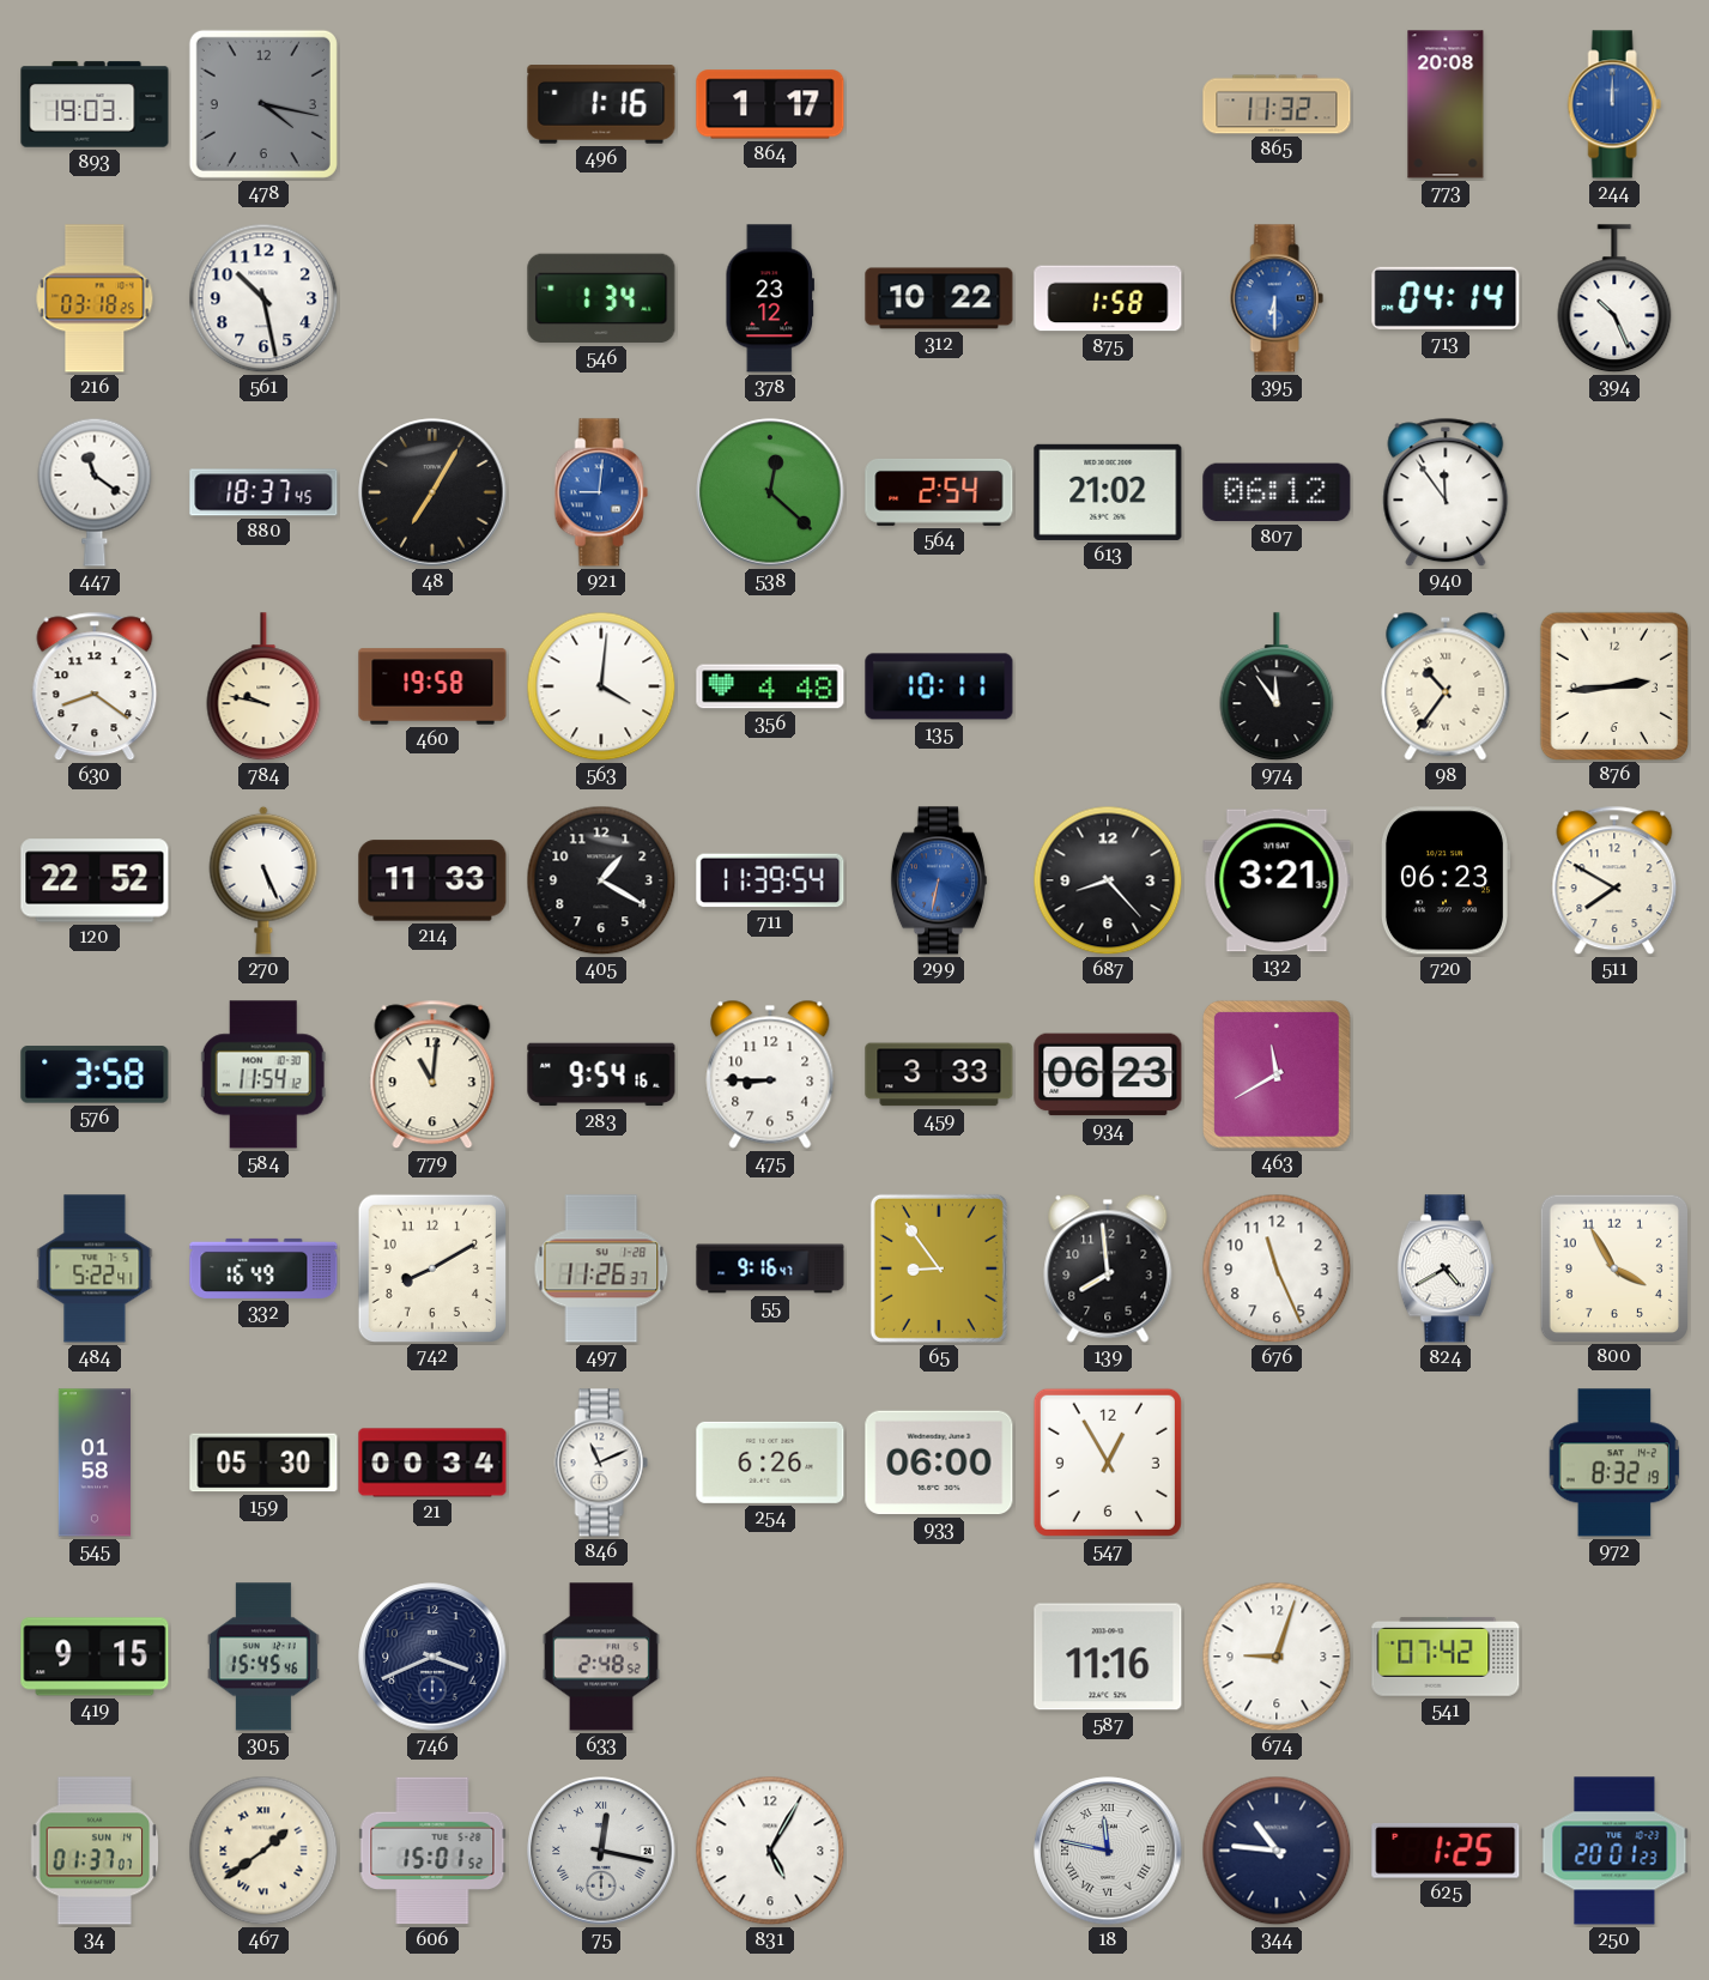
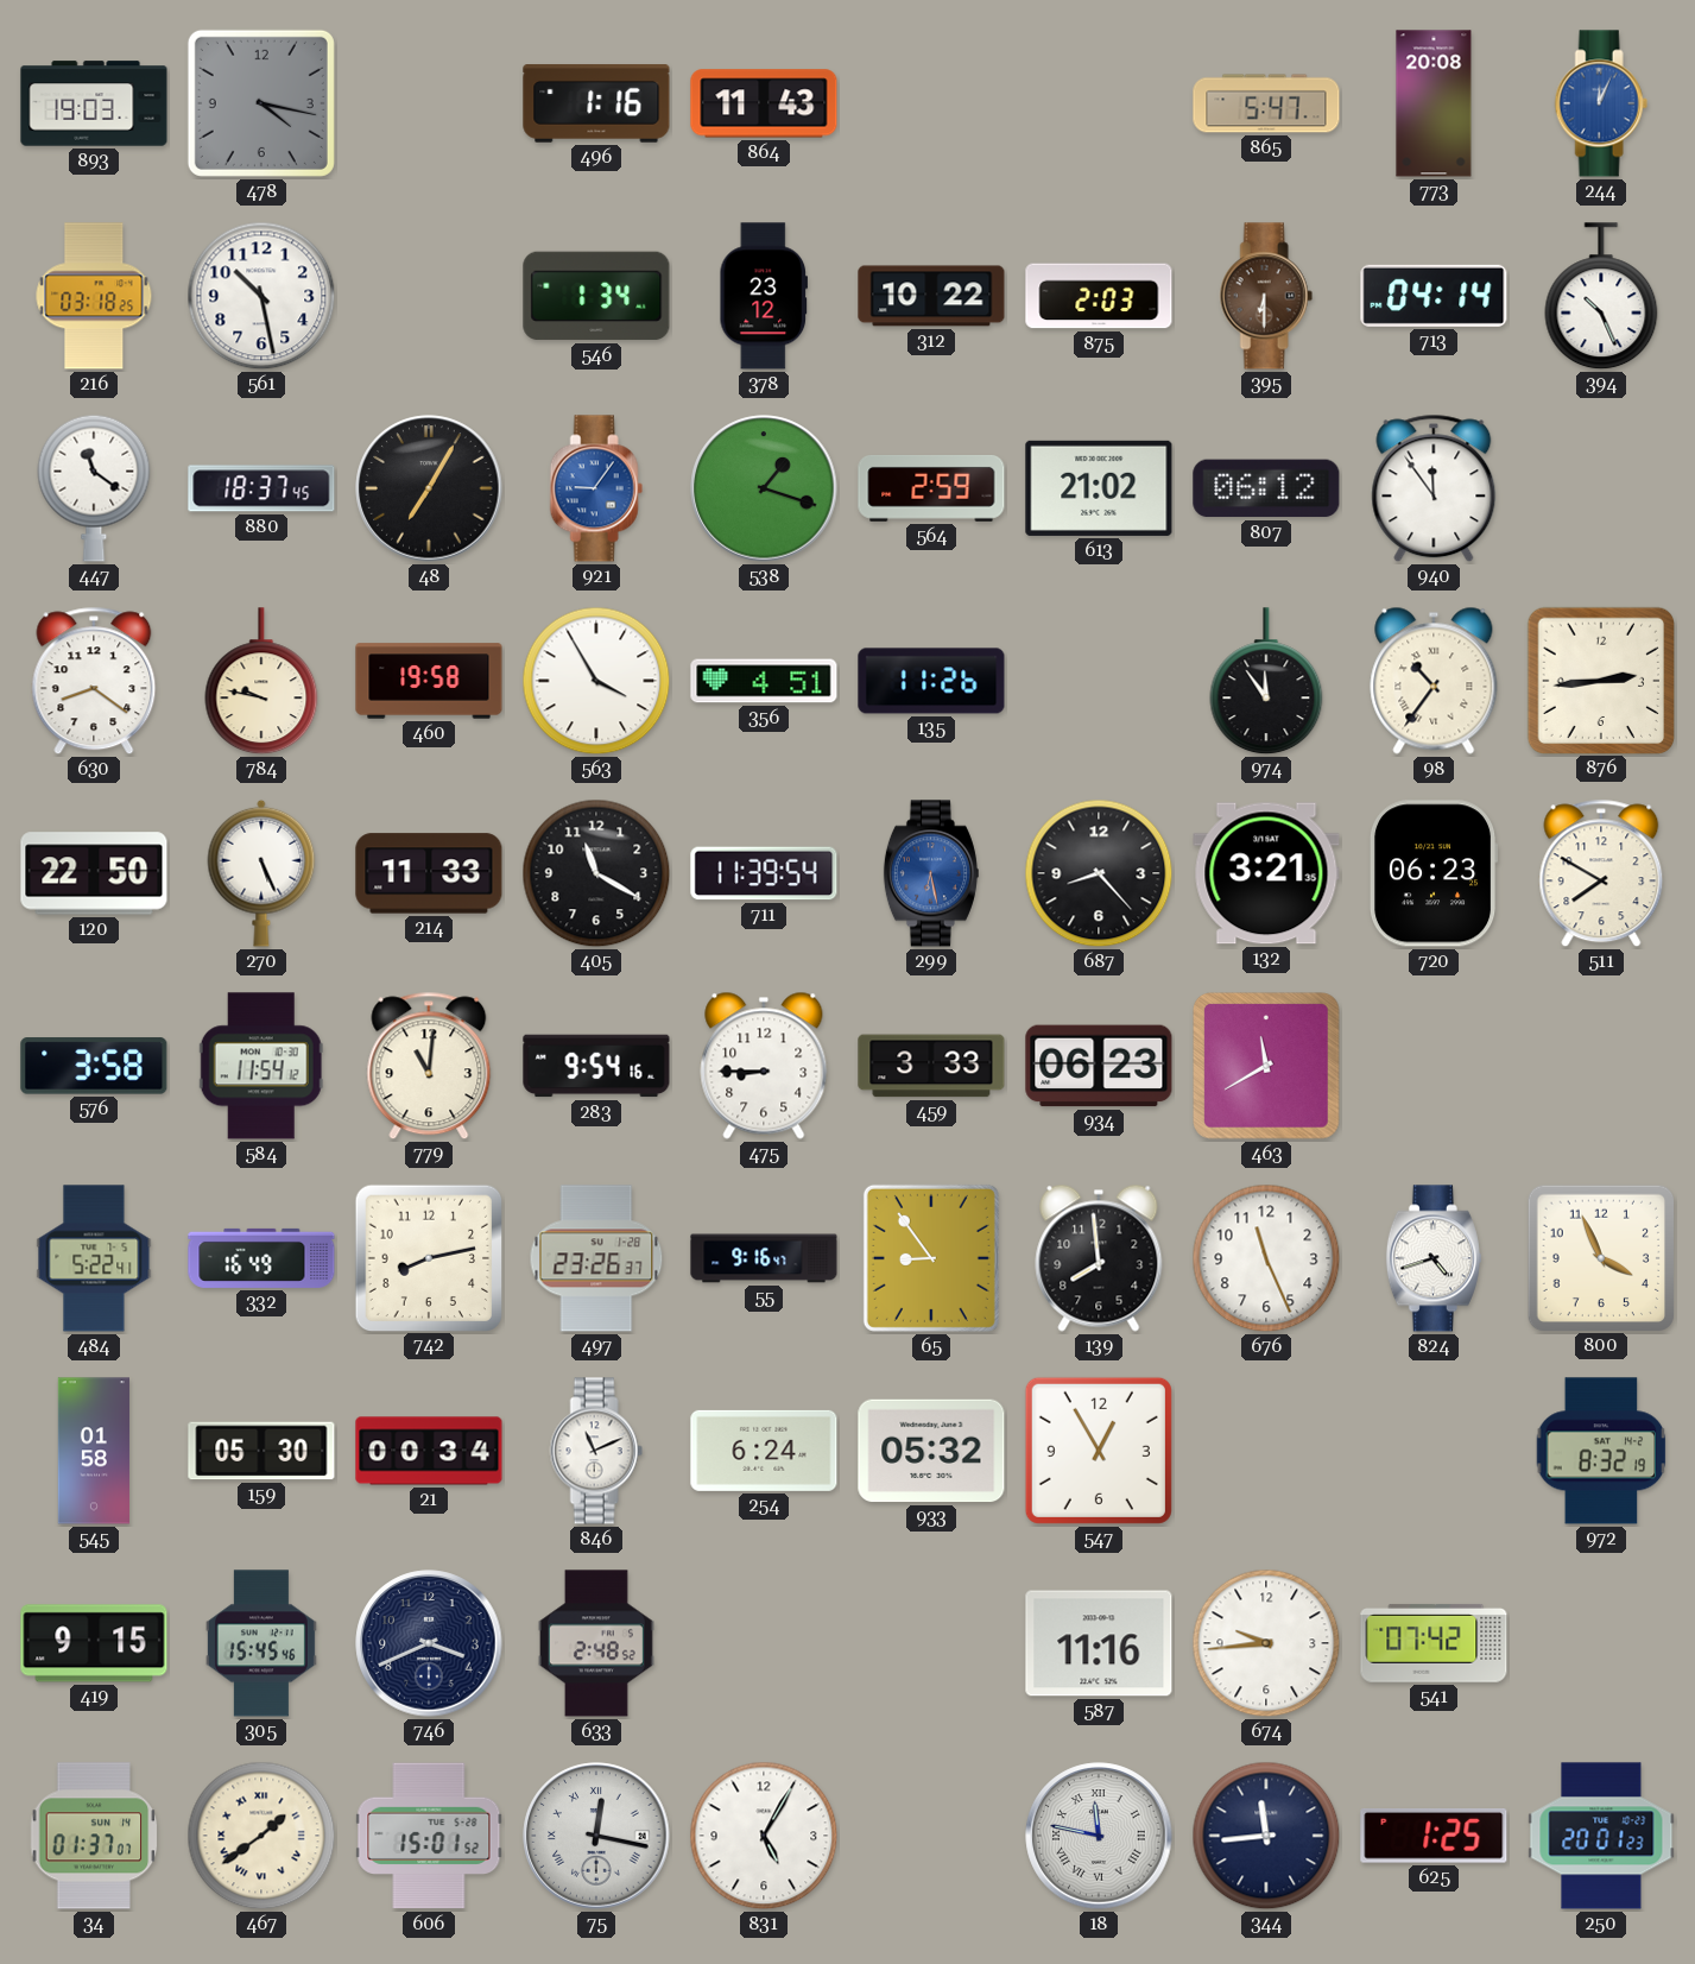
864: 1:17 -> 11:43 (764, 103)
865: 11:32 -> 5:47 (1266, 103)
244: 12:00 -> 12:04 (1601, 103)
875: 1:58 -> 2:03 (1099, 296)
395 dial: blue -> brown (1266, 296)
921: 9:01 -> 9:06 (596, 488)
538: 12:22 -> 1:18 (764, 488)
564: 2:54 -> 2:59 (931, 488)
563: 4:01 -> 3:55 (596, 681)
356: 4:48 -> 4:51 (764, 681)
135: 10:11 -> 11:26 (931, 681)
120: 22:52 -> 22:50 (94, 873)
405: 1:20 -> 11:20 (596, 873)
299: 6:32 -> 6:28 (931, 873)
742: 8:10 -> 8:13 (428, 1257)
497: 11:26 -> 23:26 (596, 1258)
824: 4:40 -> 4:42 (1434, 1258)
800: 3:55 -> 3:56 (1600, 1257)
254: 6:26 -> 6:24 (764, 1451)
933: 06:00 -> 05:32 (931, 1451)
674: 9:03 -> 9:44 (1266, 1643)
344: 10:46 -> 11:44 (1266, 1836)
